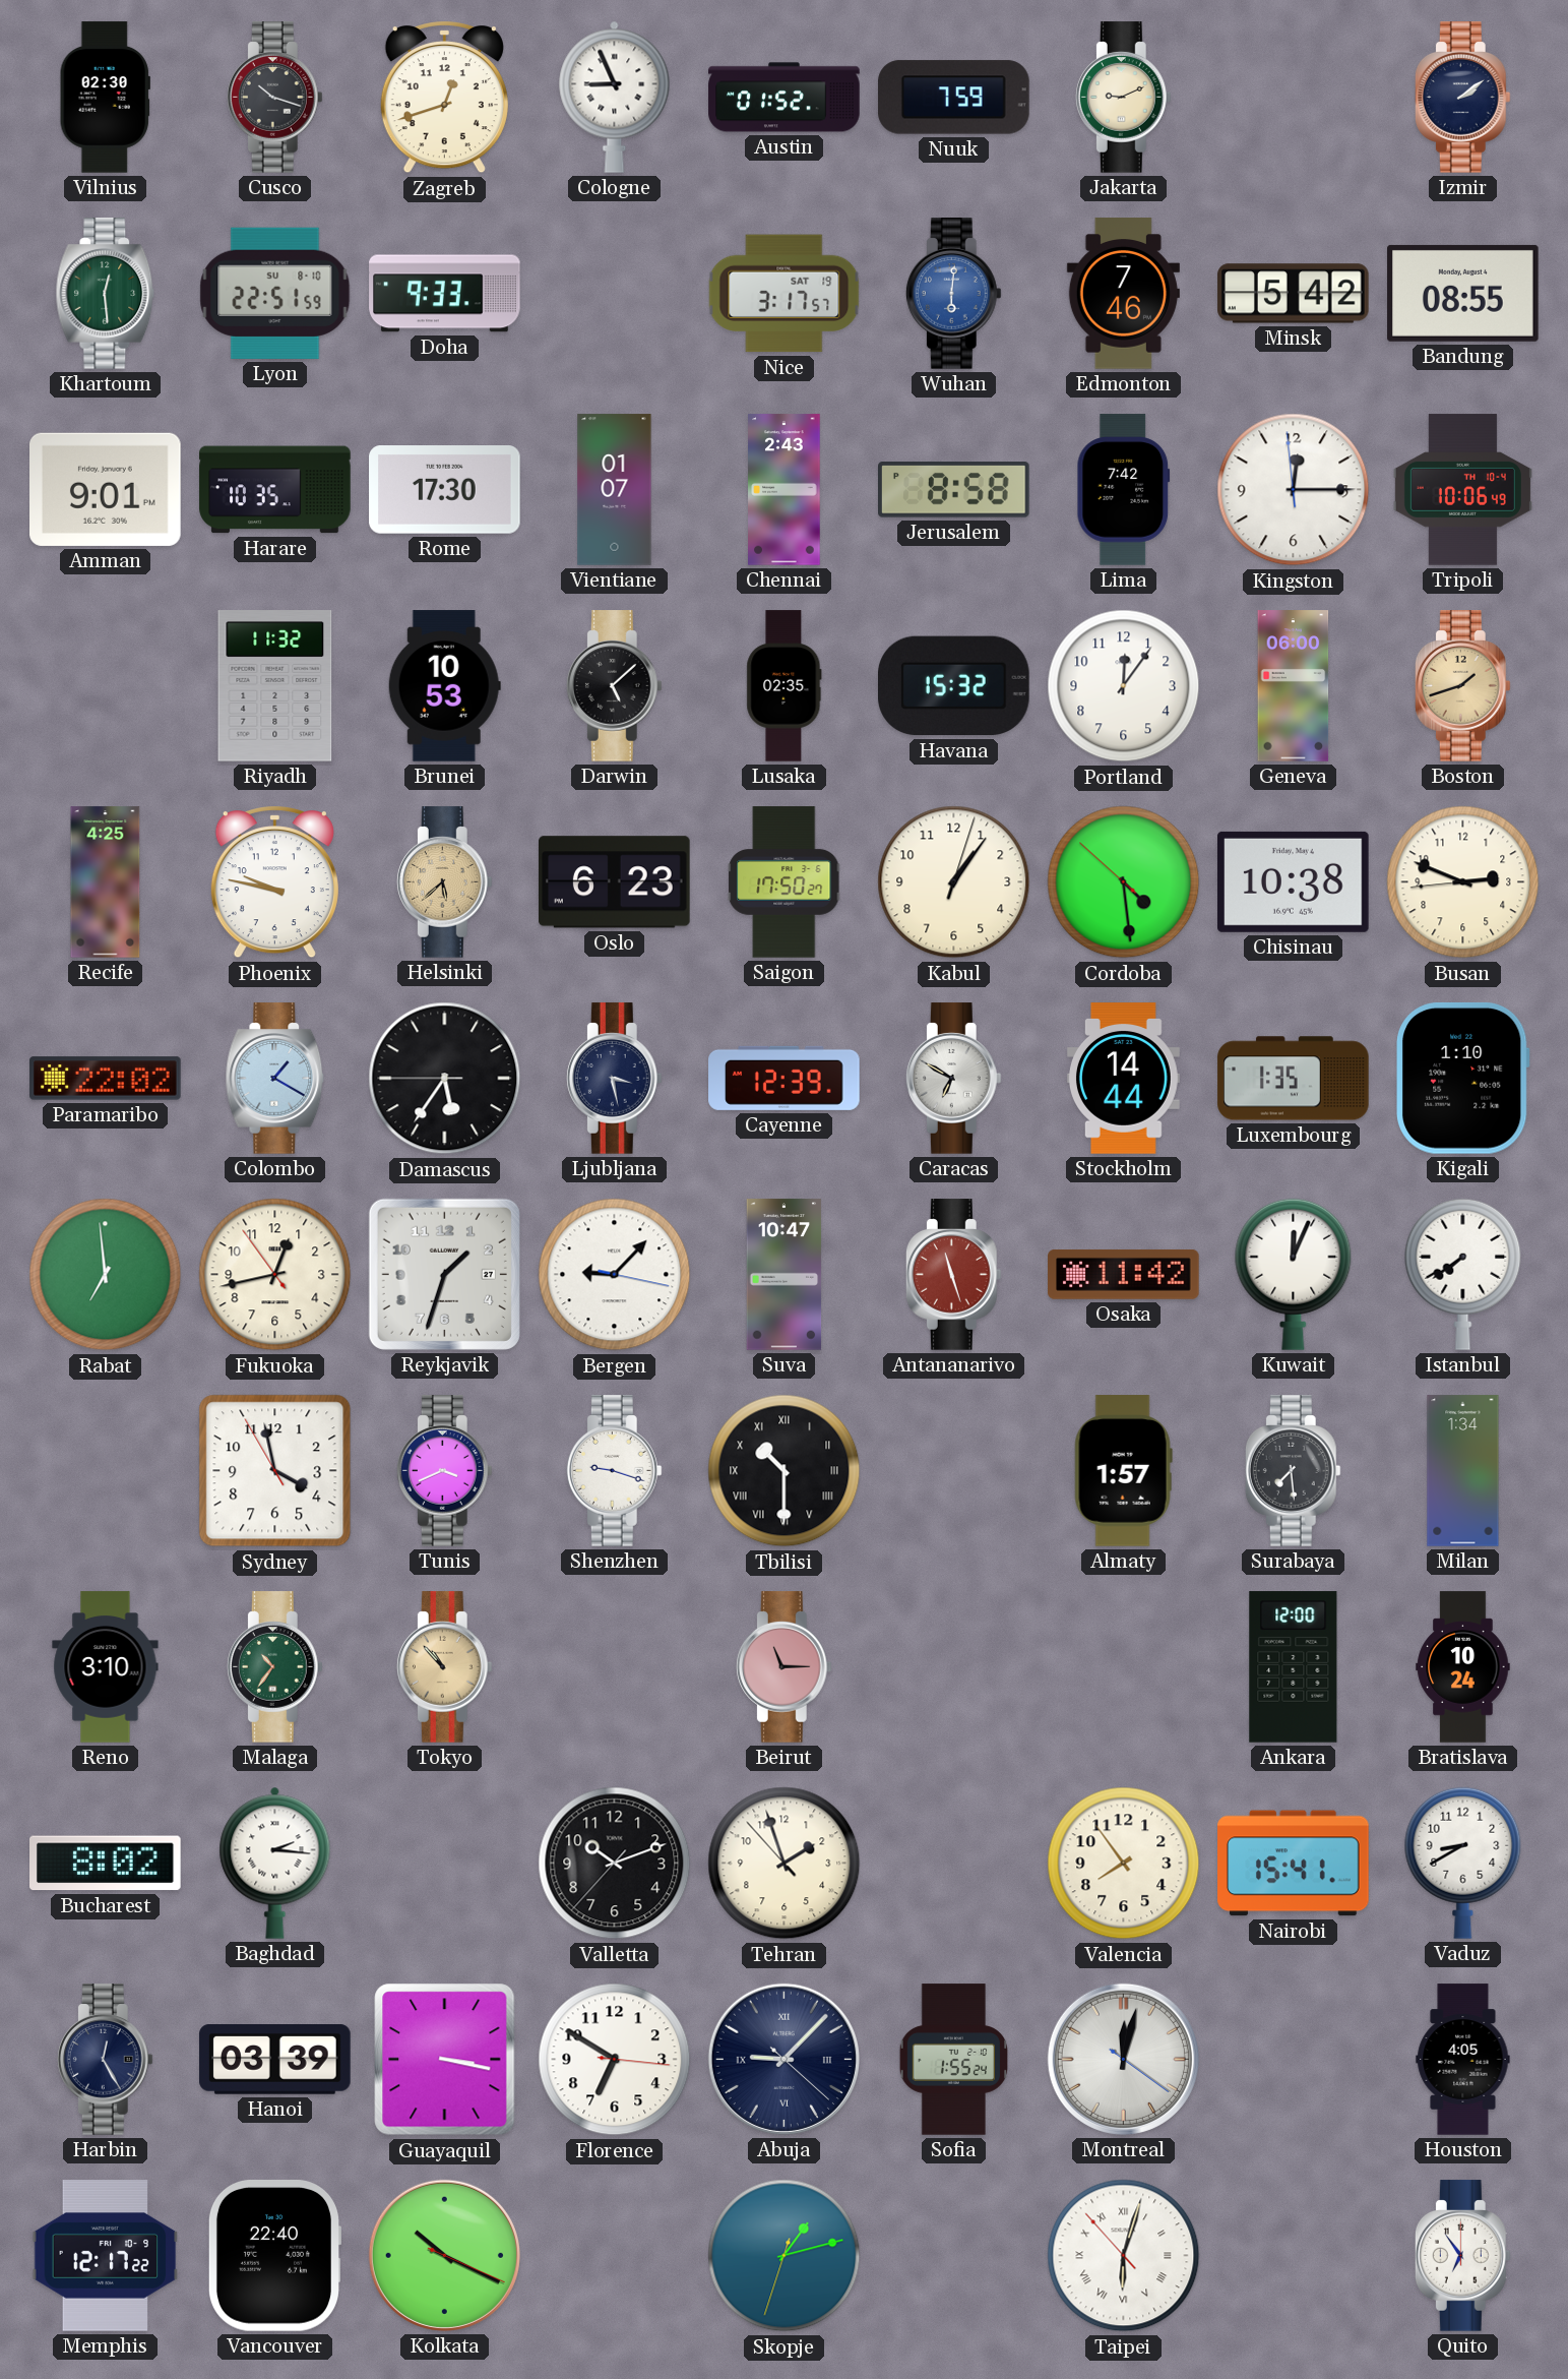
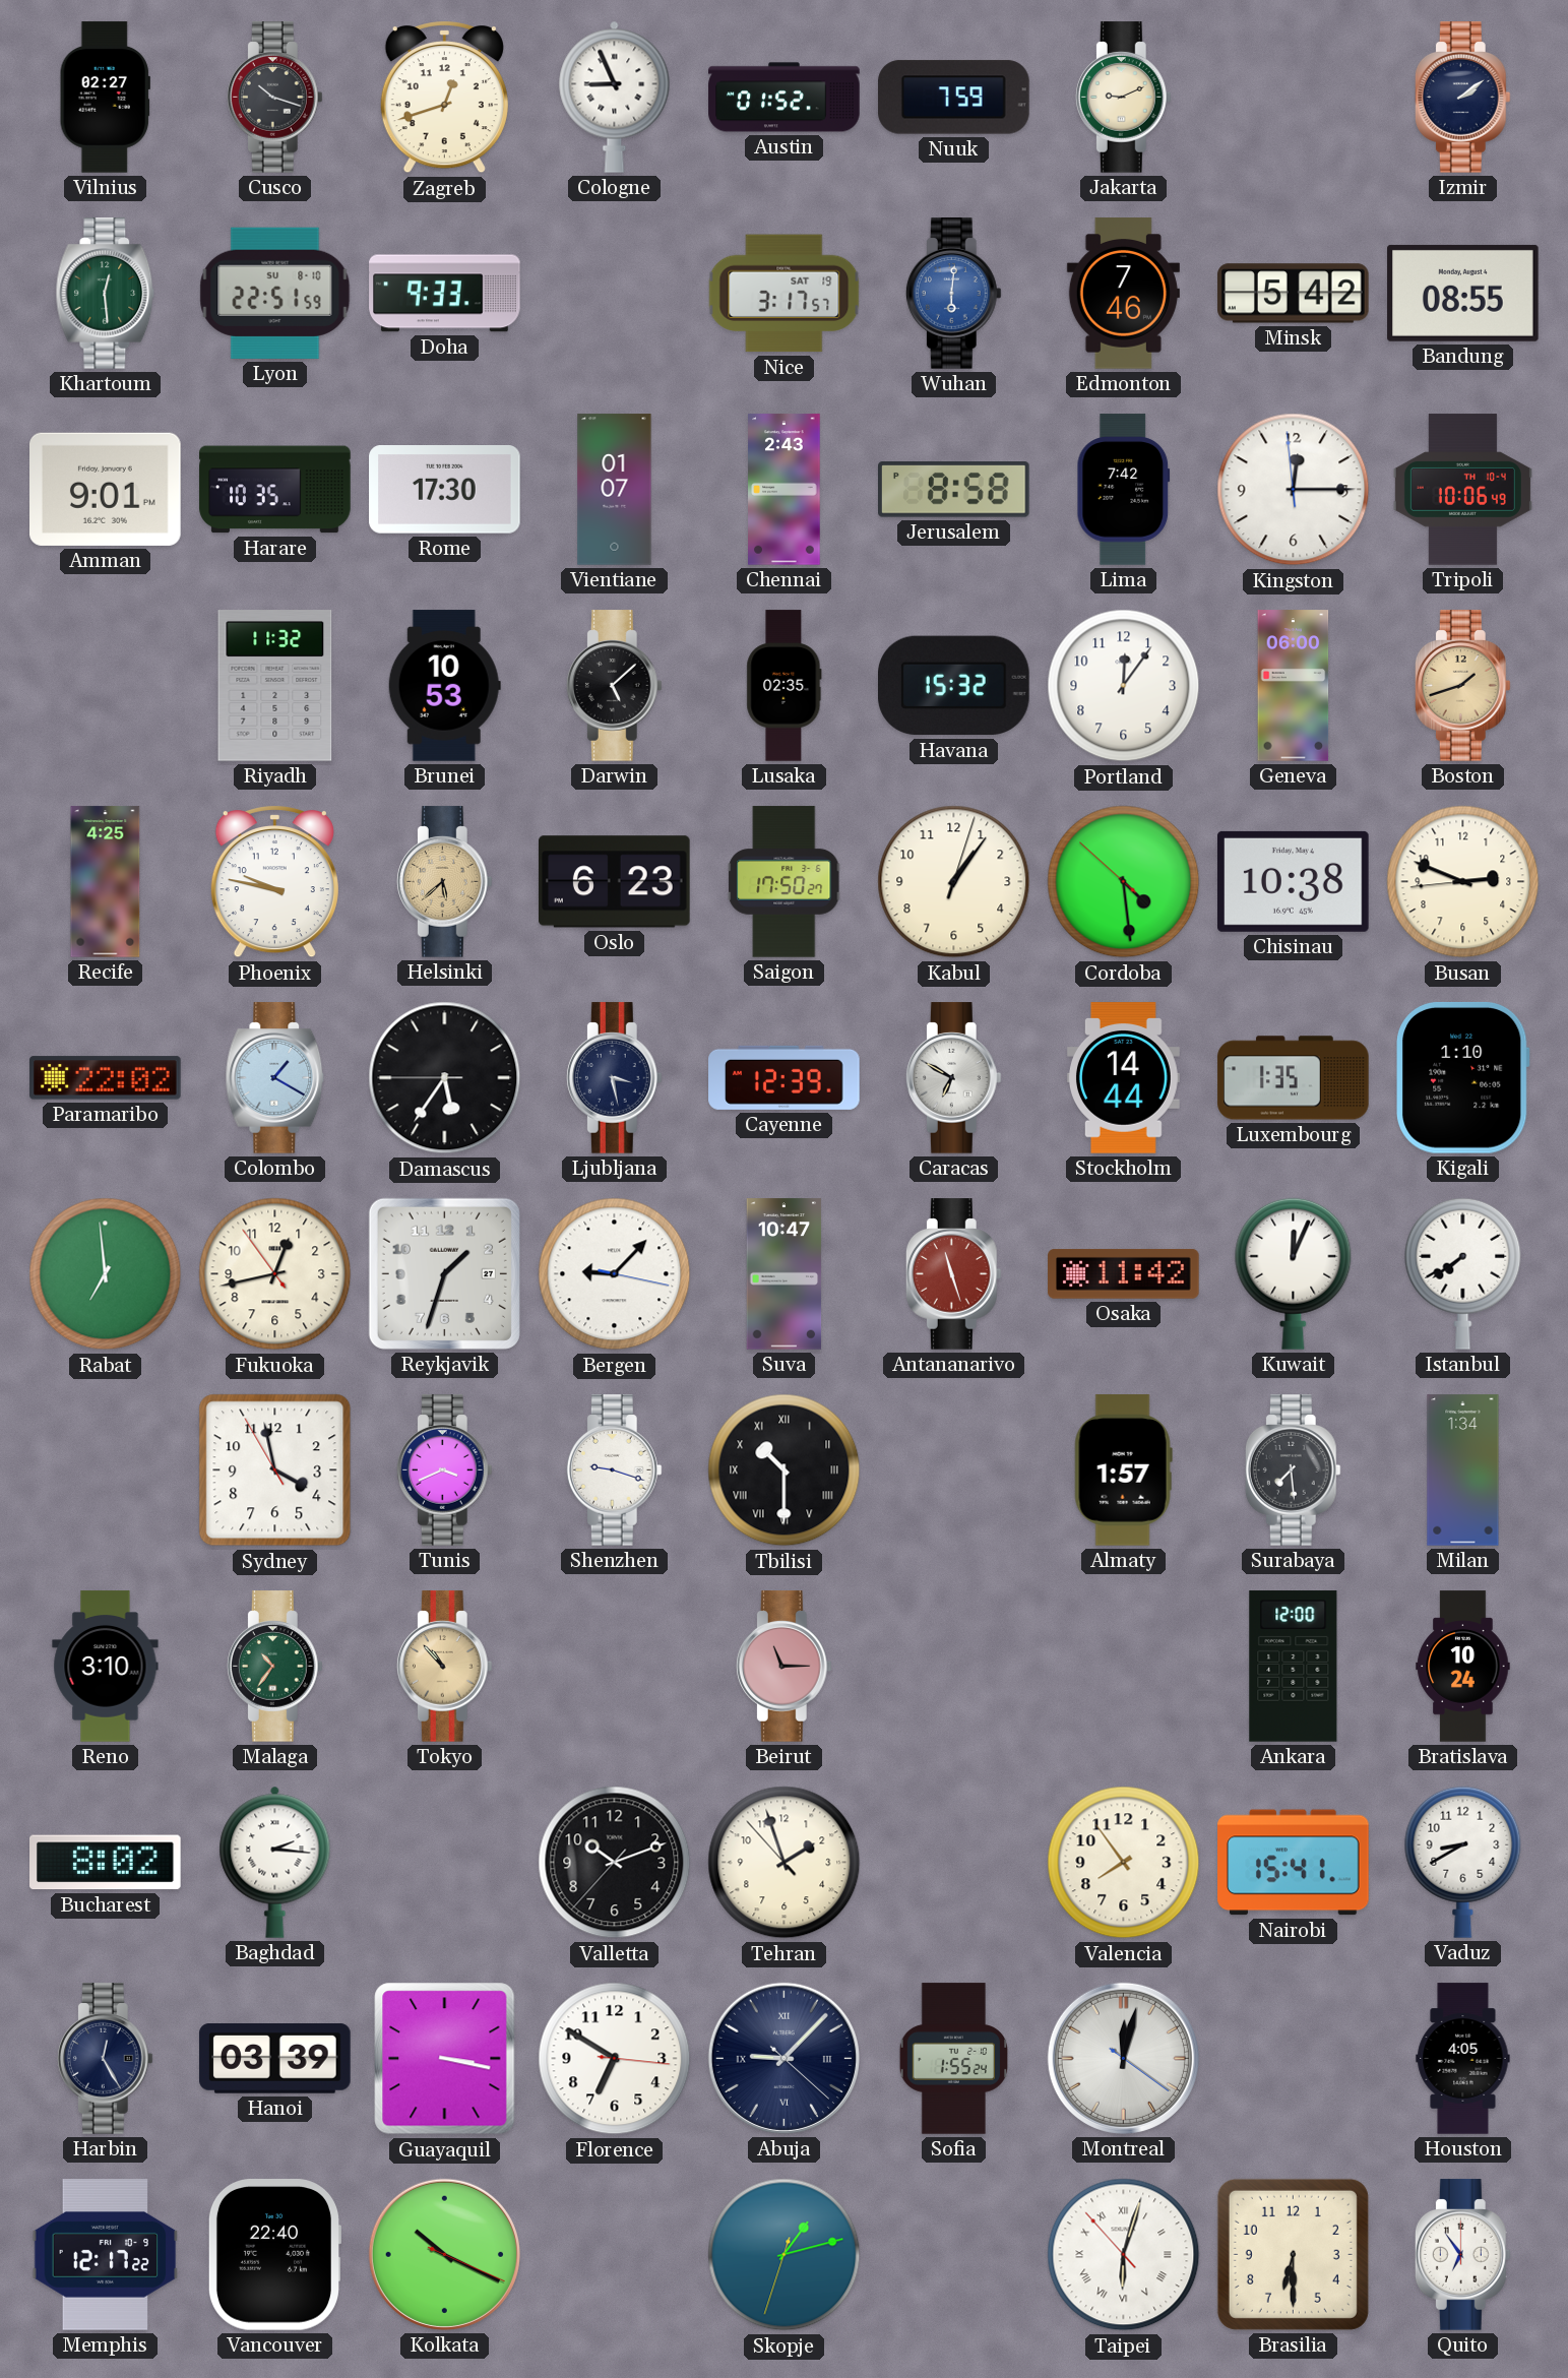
Vilnius: 02:30 -> 02:27 (105, 98)
Brasilia: none -> 6:30 (1293, 2254)
